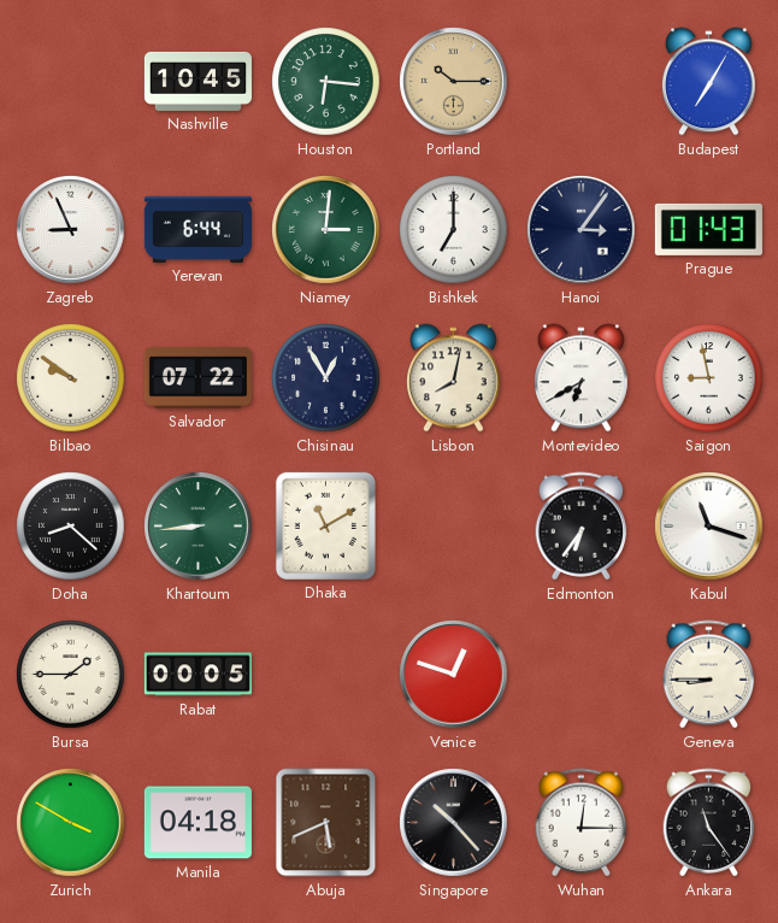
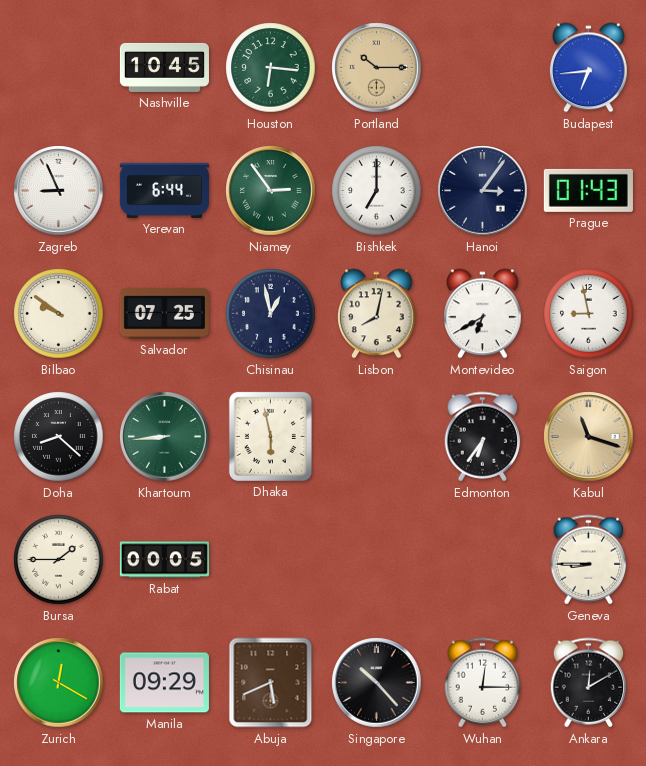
Budapest: 7:05 -> 6:44 (589, 68)
Niamey: 3:01 -> 2:54 (271, 191)
Salvador: 07:22 -> 07:25 (164, 314)
Chisinau: 12:55 -> 12:58 (271, 314)
Dhaka: 11:10 -> 5:58 (270, 436)
Kabul dial: white -> champagne (589, 437)
Venice: 12:48 -> none (454, 675)
Zurich: 3:50 -> 12:20 (59, 683)
Manila: 04:18 -> 09:29 (164, 683)
Ankara: 11:24 -> 12:10 (589, 683)
